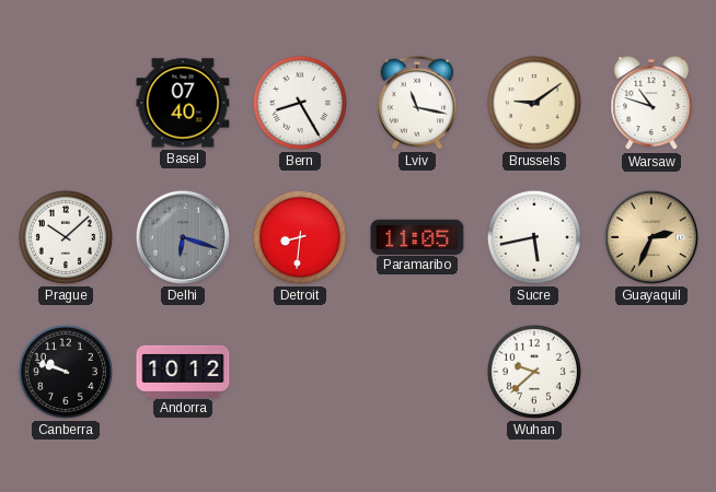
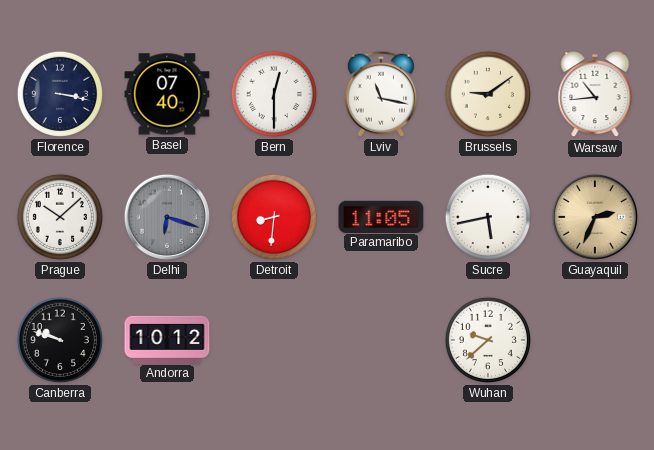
Florence: none -> 3:17 (60, 94)
Bern: 8:25 -> 12:30 (274, 94)
Warsaw: 10:48 -> 10:44 (595, 95)
